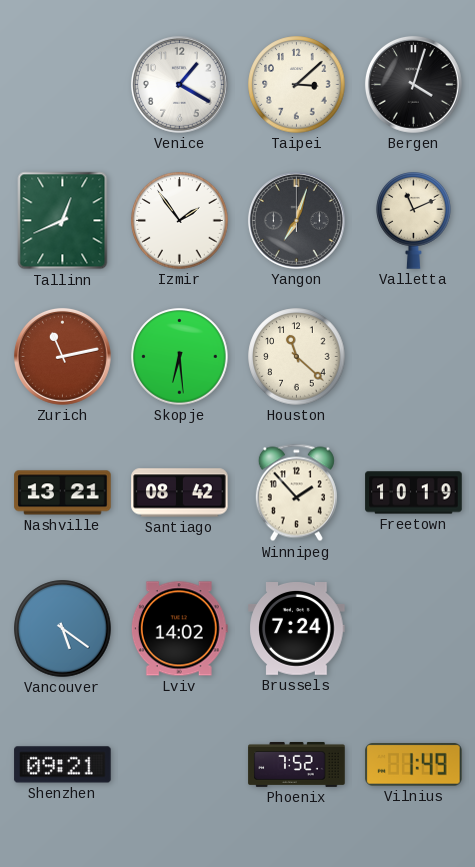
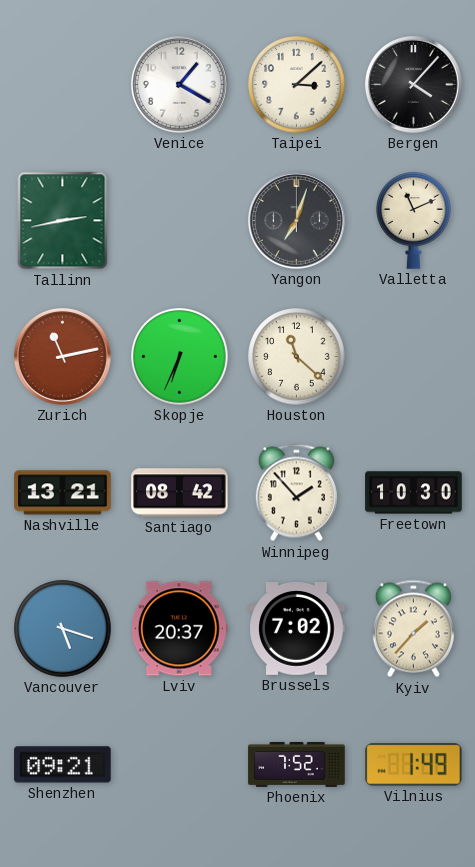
Bergen: 4:03 -> 4:07 (413, 84)
Tallinn: 12:41 -> 2:43 (63, 221)
Izmir: 1:54 -> none (180, 221)
Skopje: 6:29 -> 6:34 (180, 357)
Freetown: 10:19 -> 10:30 (414, 493)
Vancouver: 5:21 -> 5:18 (63, 629)
Lviv: 14:02 -> 20:37 (179, 629)
Brussels: 7:24 -> 7:02 (297, 629)
Kyiv: none -> 1:37 (413, 629)
